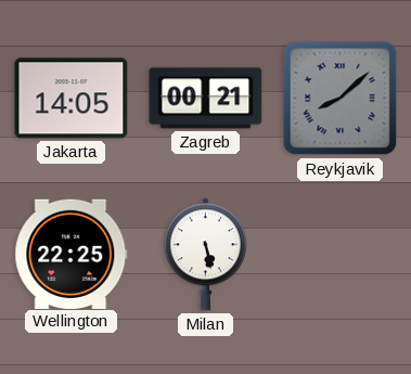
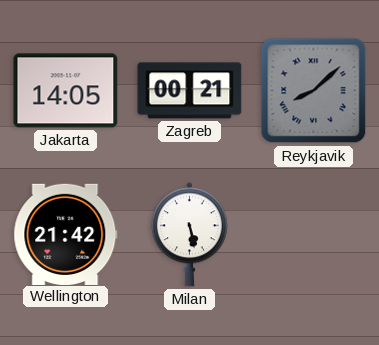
Wellington: 22:25 -> 21:42 (66, 234)
